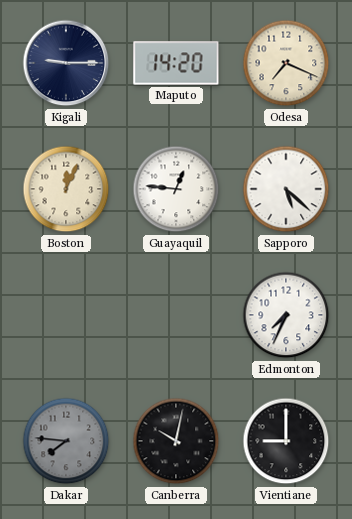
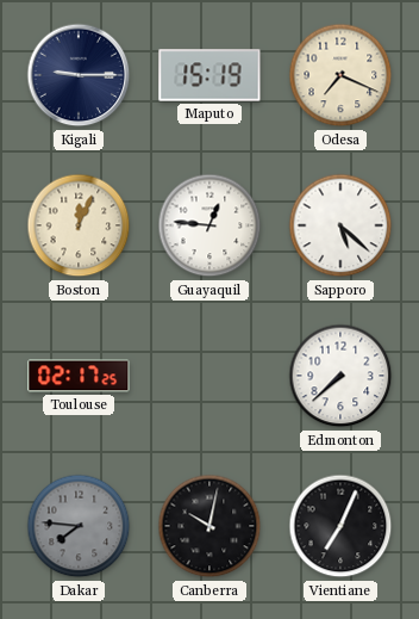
Maputo: 14:20 -> 15:19 (209, 75)
Toulouse: none -> 02:17 (79, 376)
Edmonton: 7:34 -> 7:38 (340, 376)
Vientiane: 9:00 -> 7:04 (340, 526)
